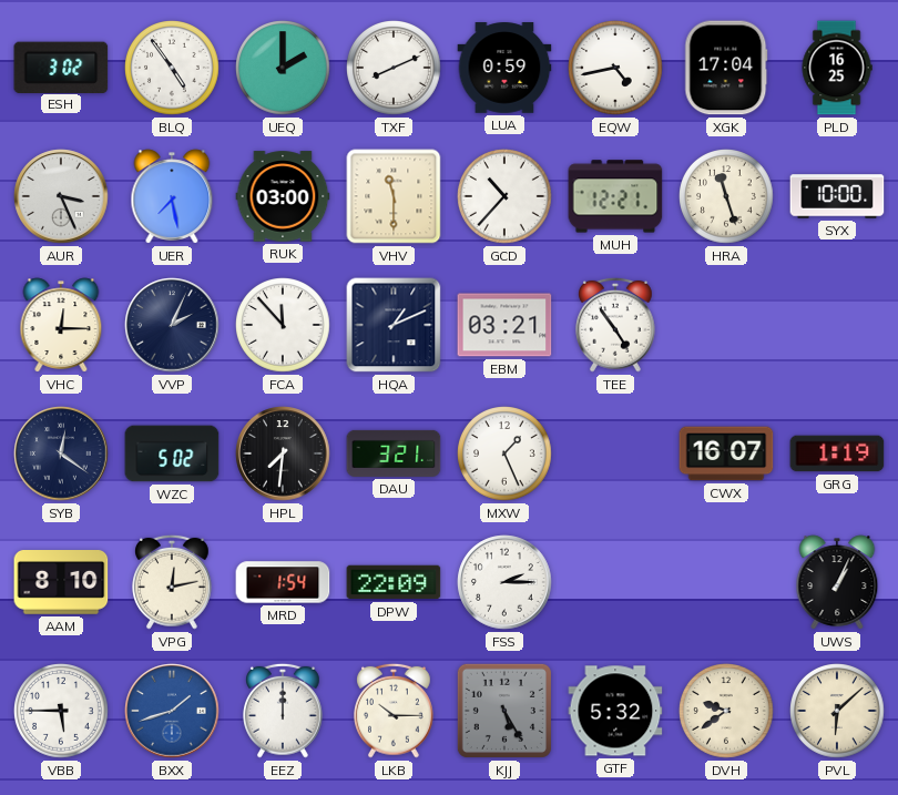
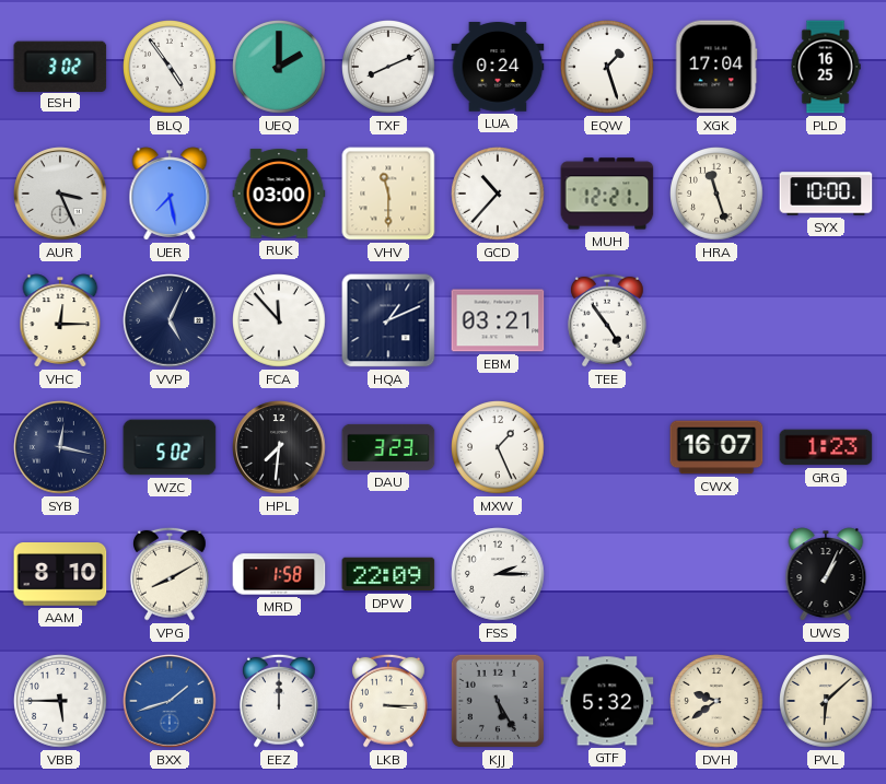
LUA: 0:59 -> 0:24 (498, 67)
EQW: 4:43 -> 1:27 (608, 68)
VVP: 2:04 -> 5:04 (170, 320)
SYB: 12:21 -> 12:17 (60, 447)
DAU: 3:21 -> 3:23 (388, 447)
GRG: 1:19 -> 1:23 (826, 447)
VPG: 12:13 -> 8:10 (171, 574)
MRD: 1:54 -> 1:58 (279, 574)
LKB: 10:15 -> 3:15 (389, 701)
